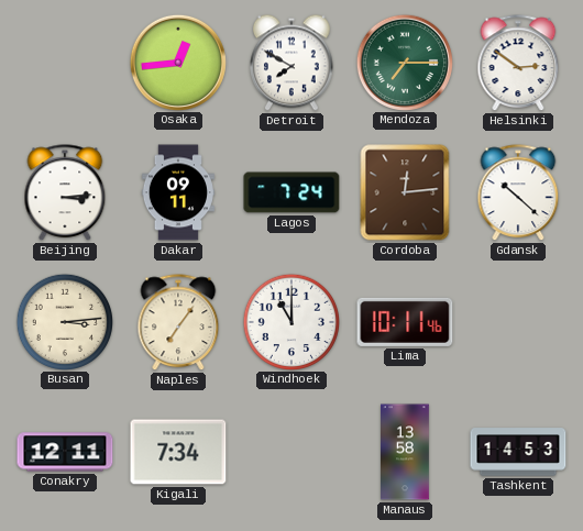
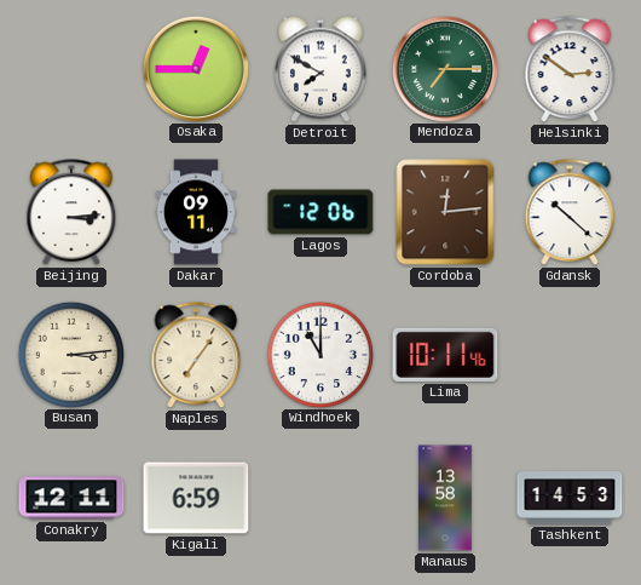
Osaka: 12:44 -> 12:45 (195, 68)
Lagos: 7:24 -> 12:06 (320, 212)
Kigali: 7:34 -> 6:59 (196, 498)
